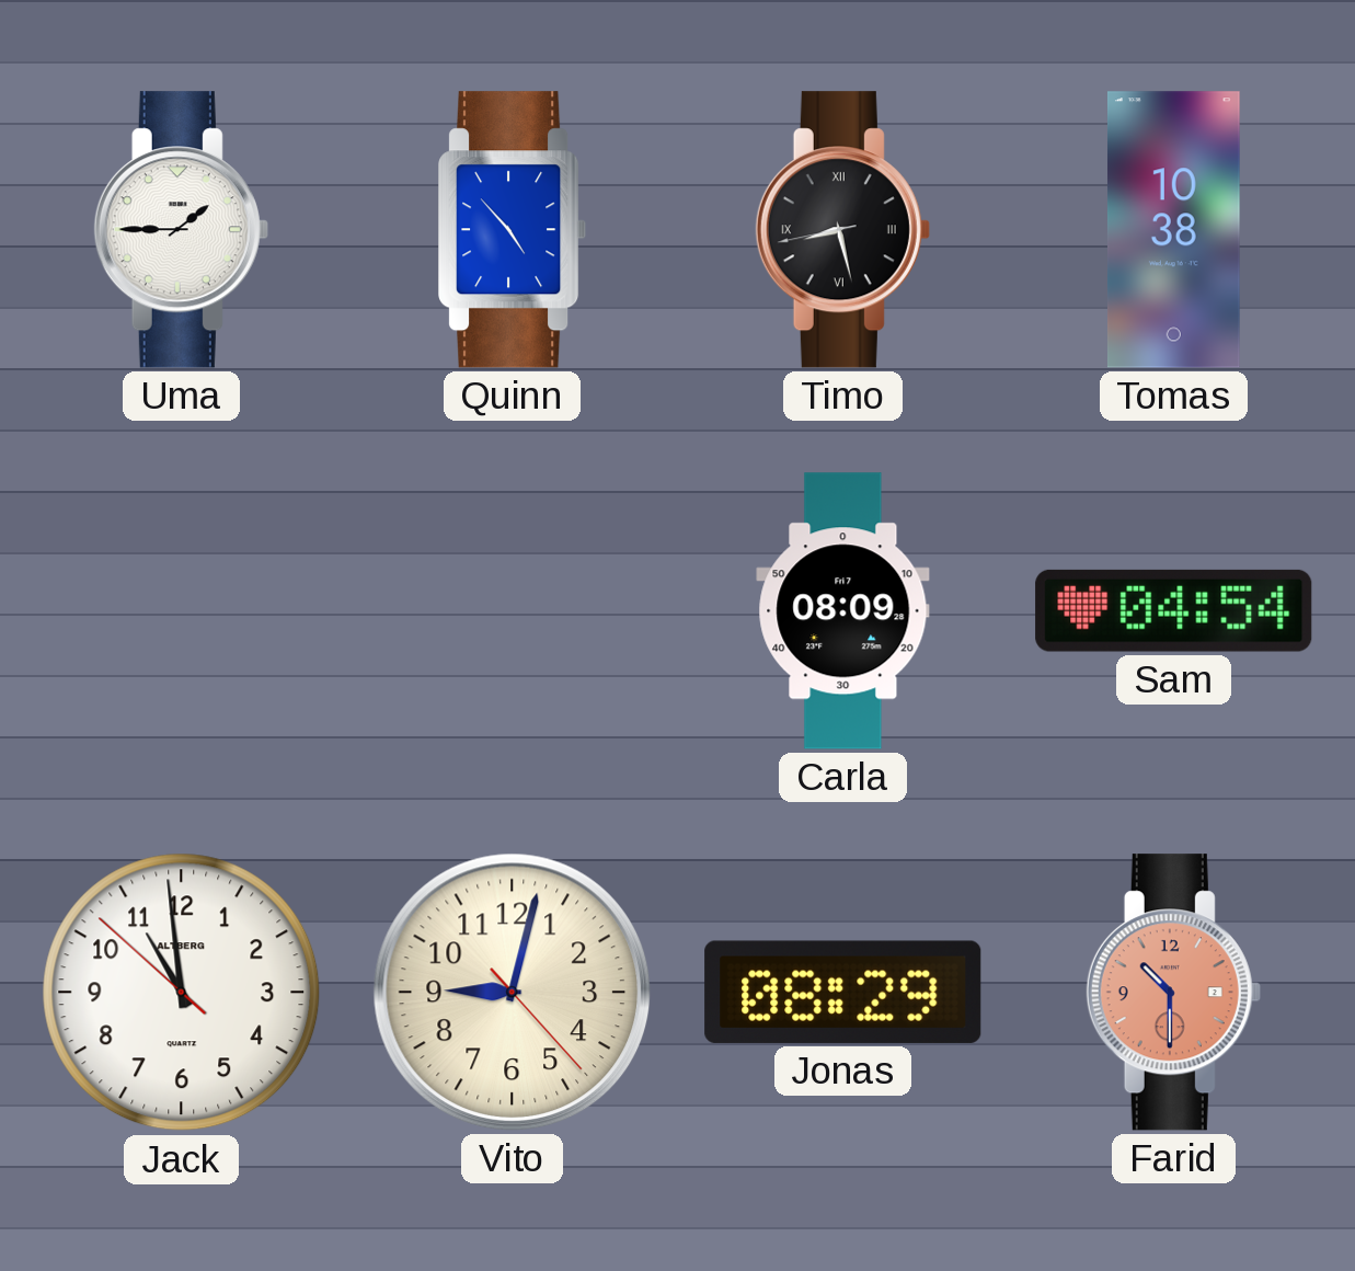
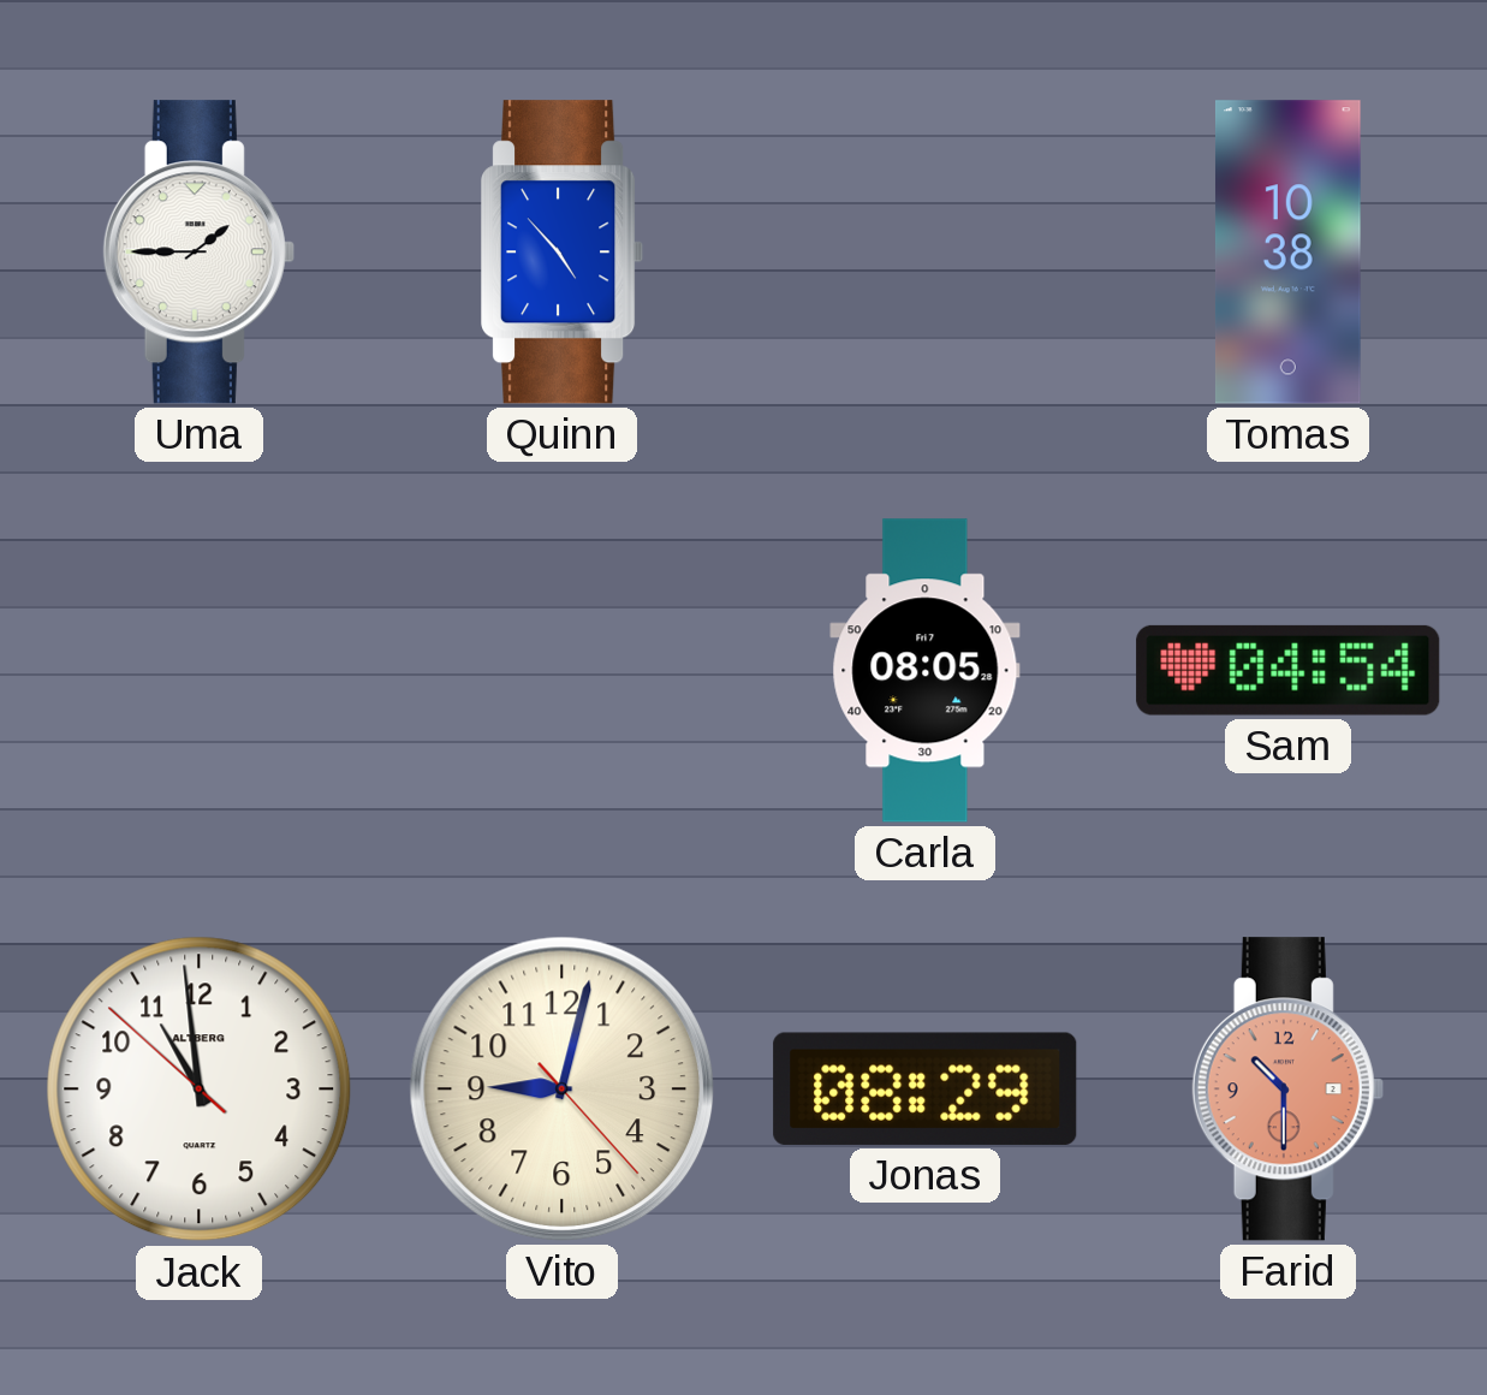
Timo: 8:27 -> none (842, 230)
Carla: 08:09 -> 08:05 (926, 671)
